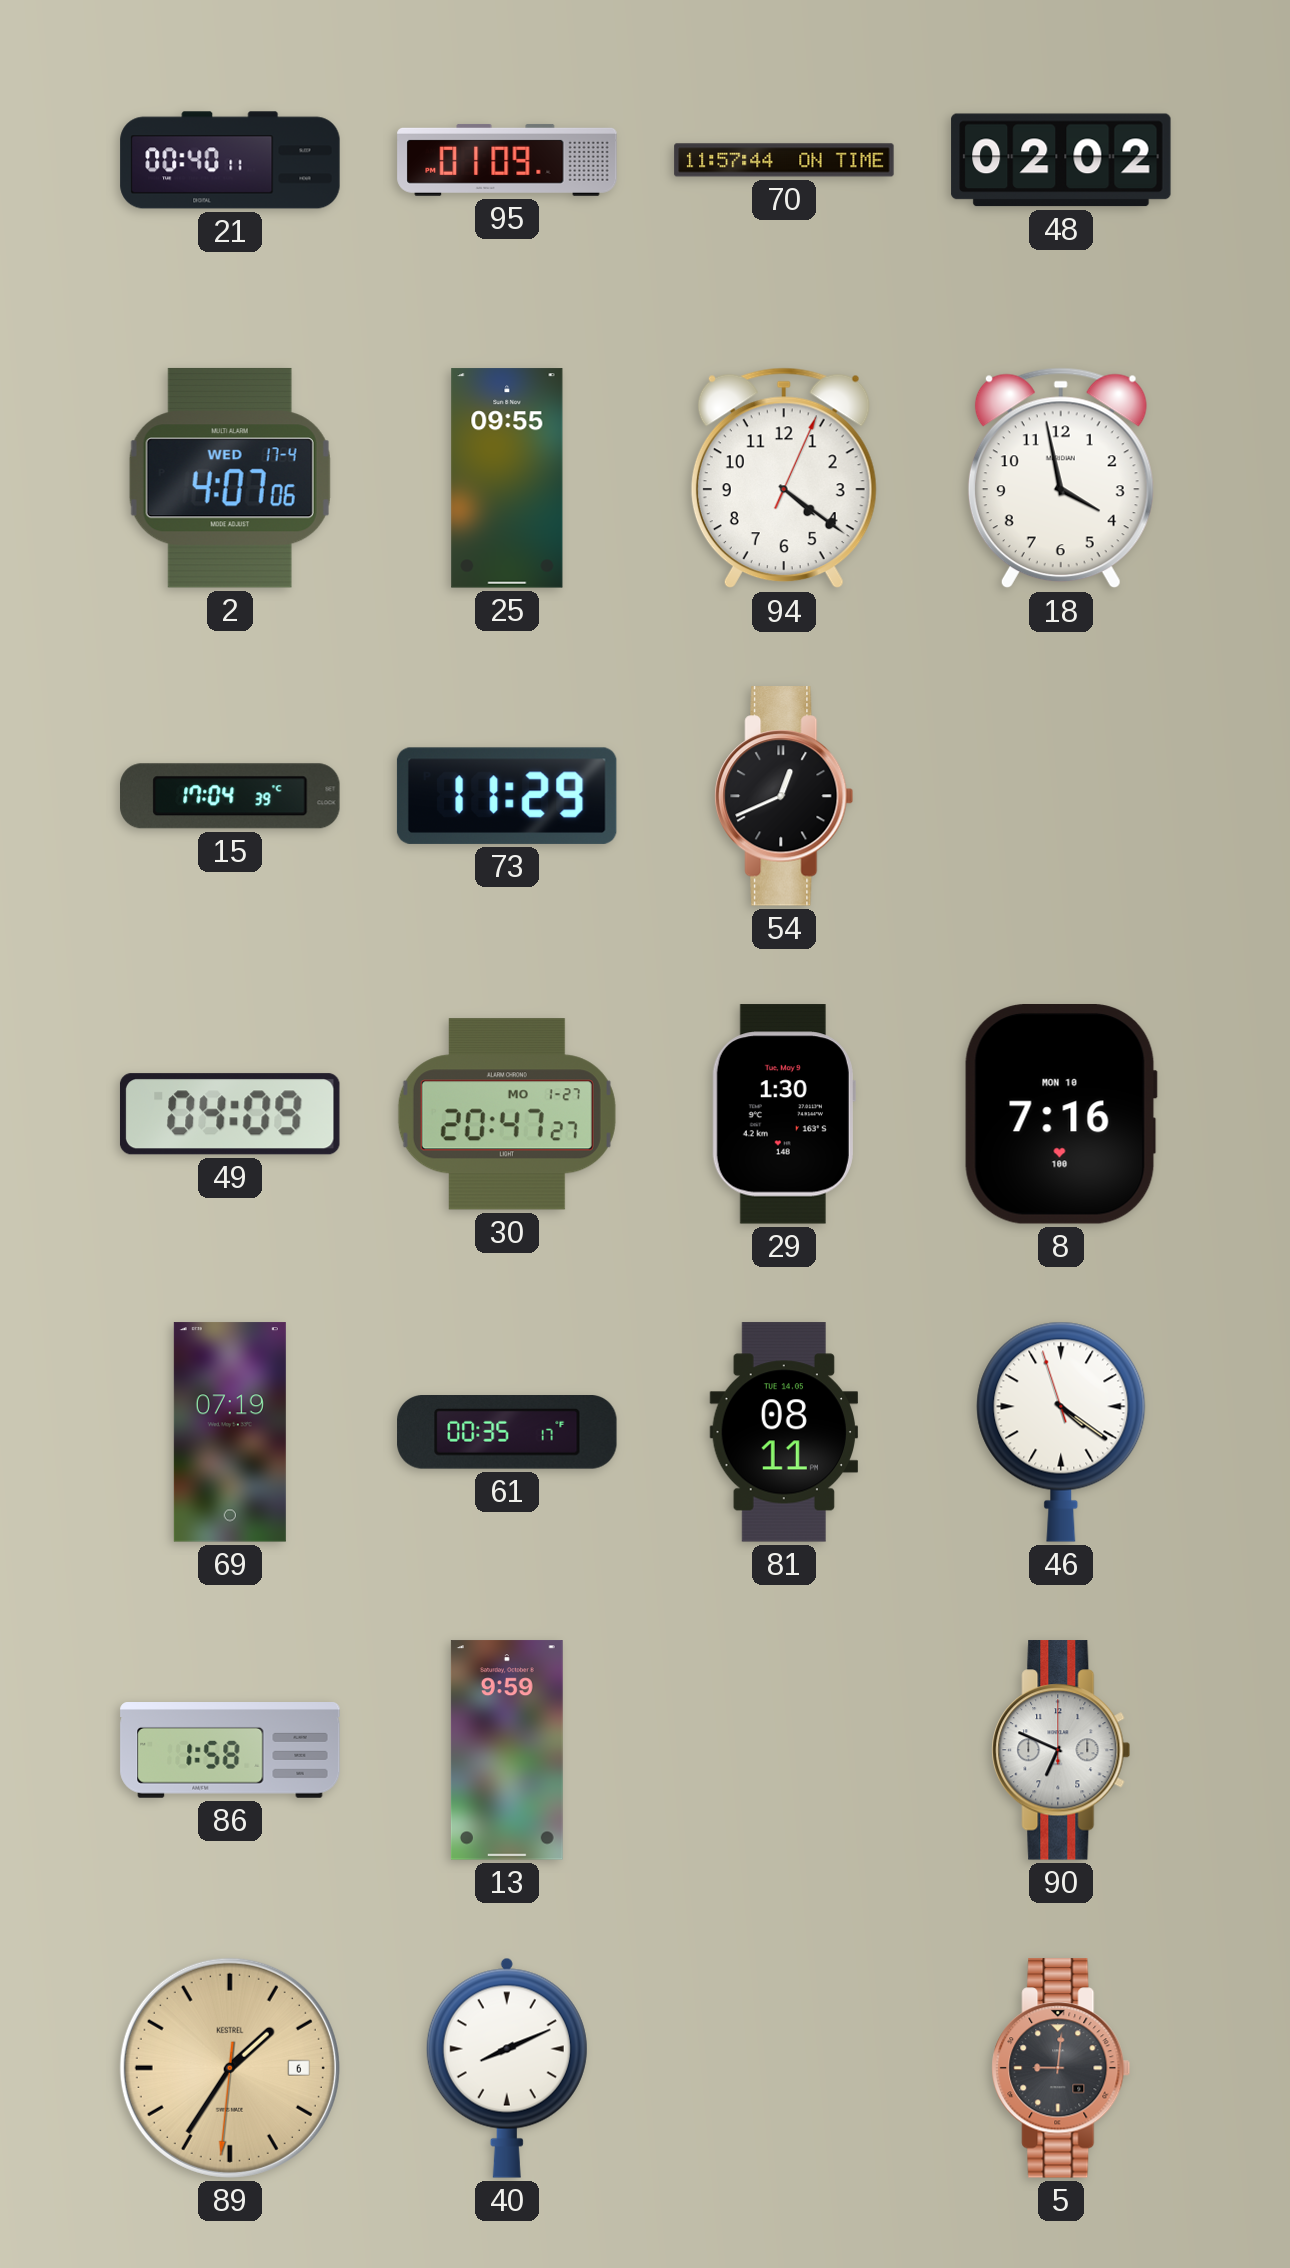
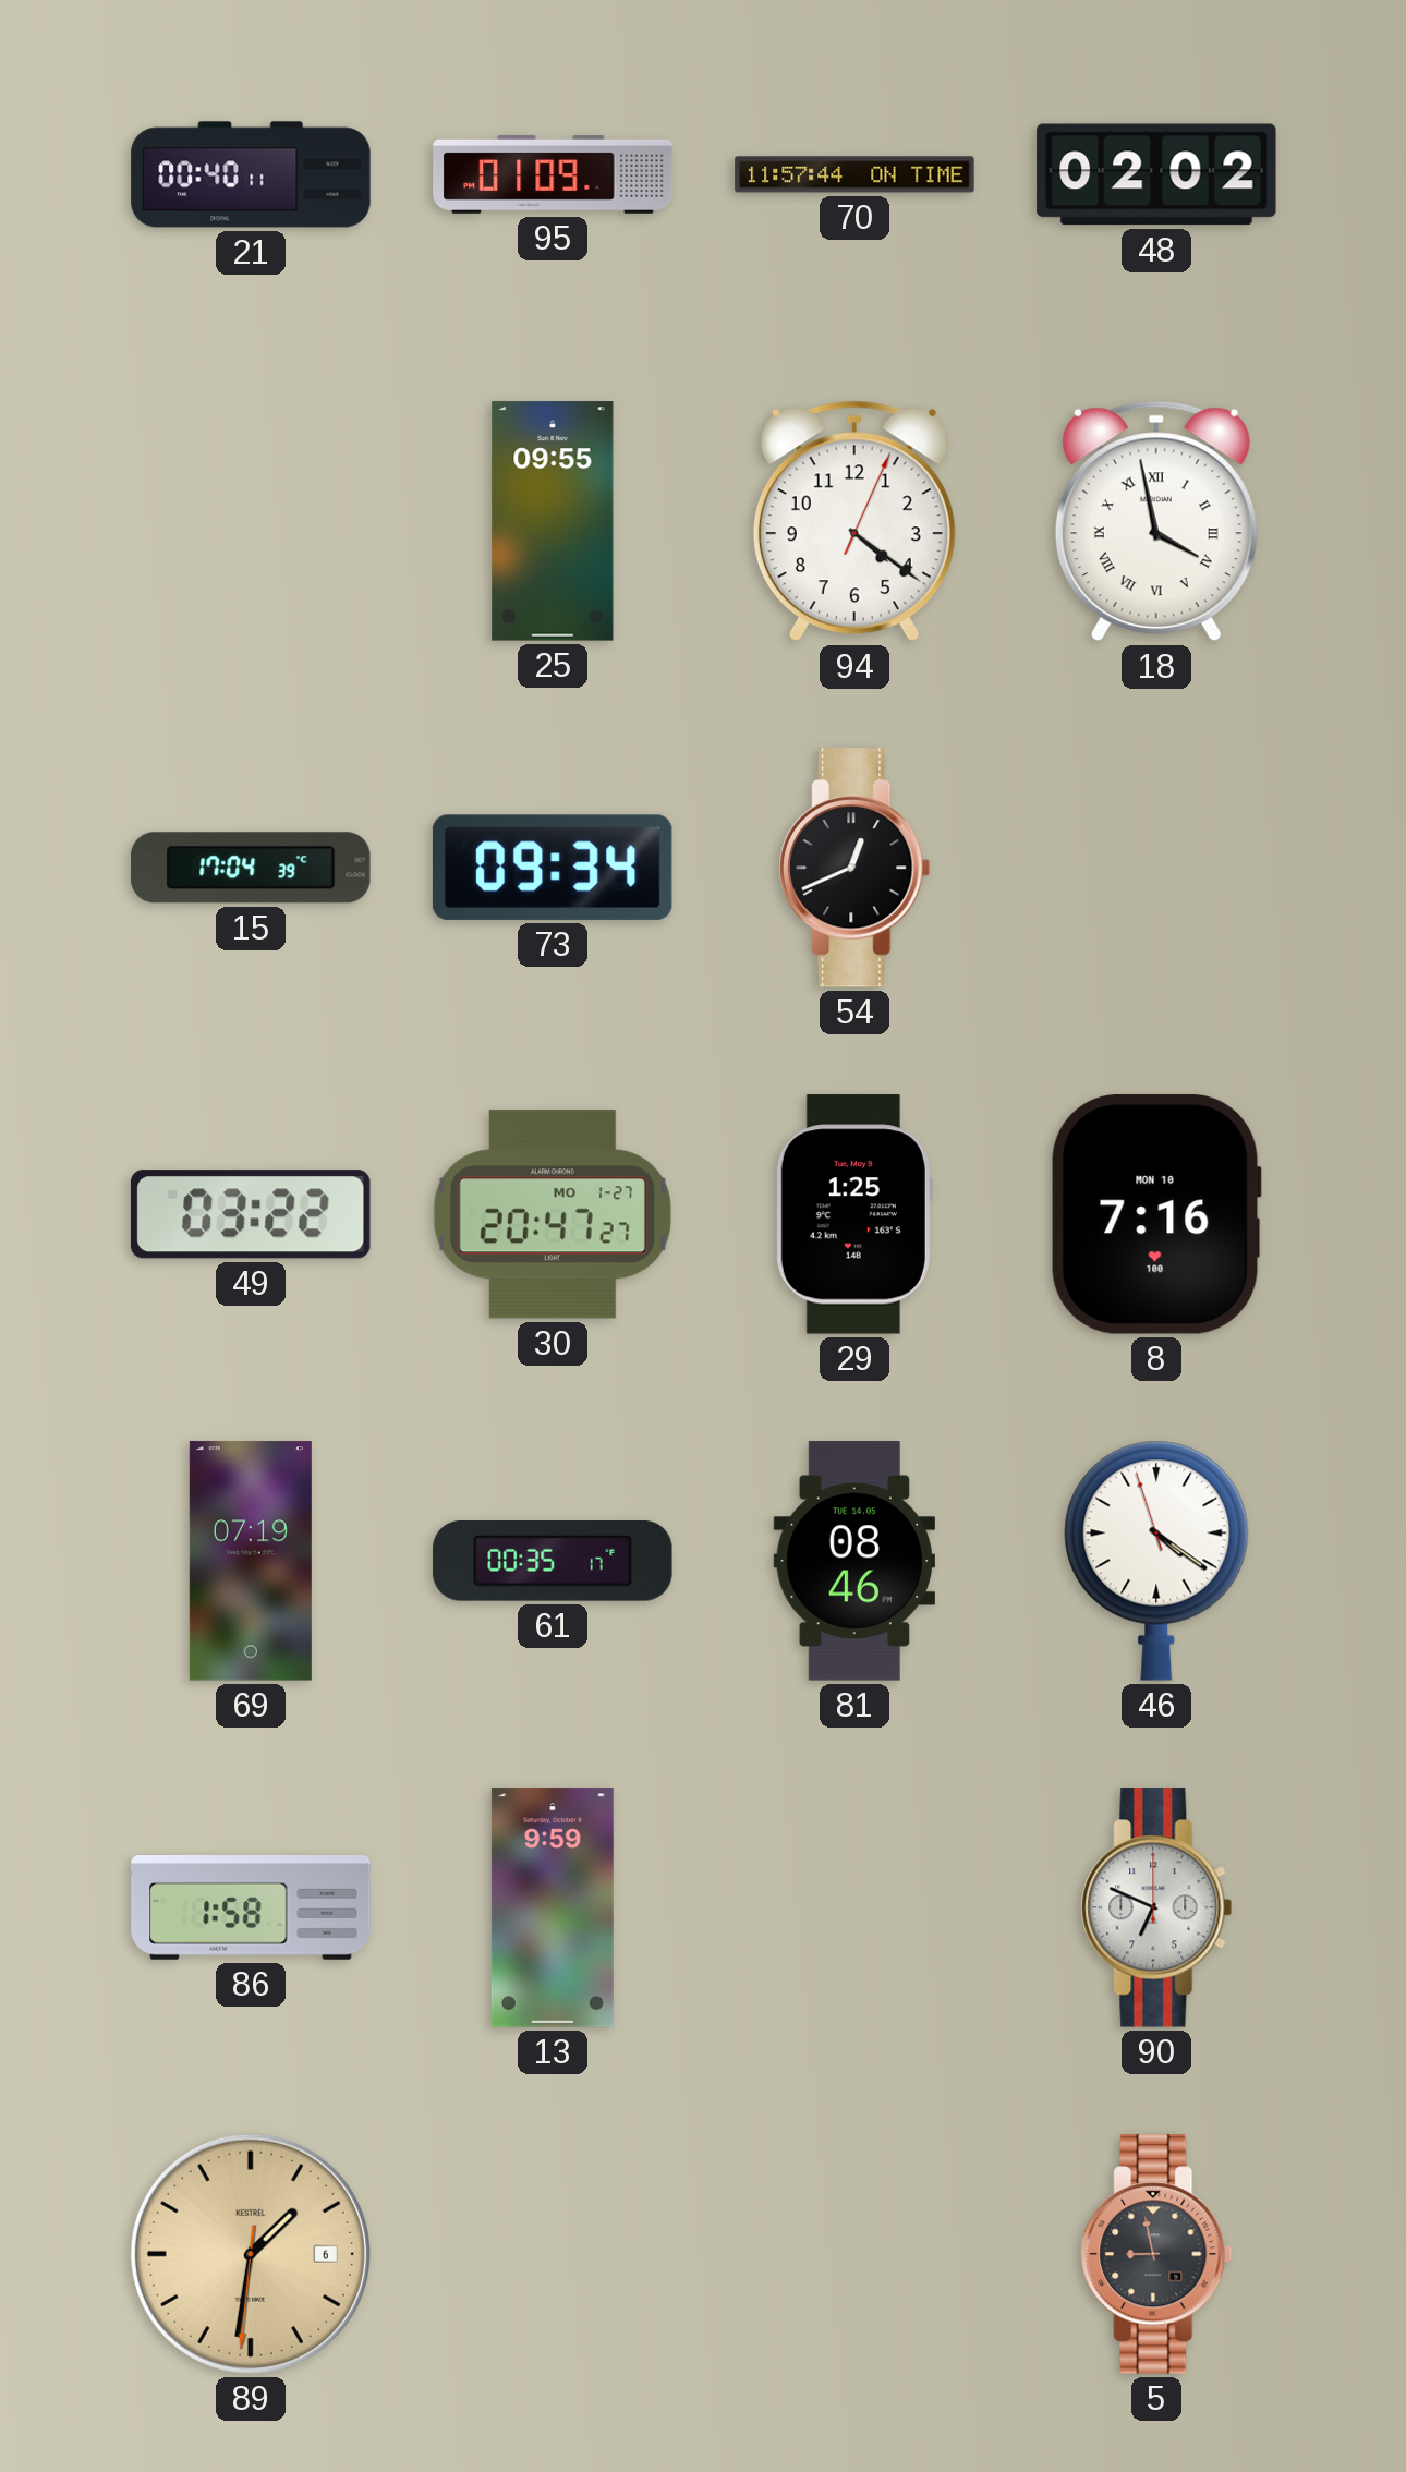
2: 4:07 -> none (230, 478)
18 numerals: Arabic -> Roman (1156, 521)
73: 11:29 -> 09:34 (553, 868)
49: 04:09 -> 03:22 (251, 1214)
29: 1:30 -> 1:25 (854, 1214)
81: 08:11 -> 08:46 (853, 1561)
89: 1:35 -> 1:31 (251, 2254)
40: 8:11 -> none (507, 2068)
5: 9:01 -> 8:58 (1156, 2254)
